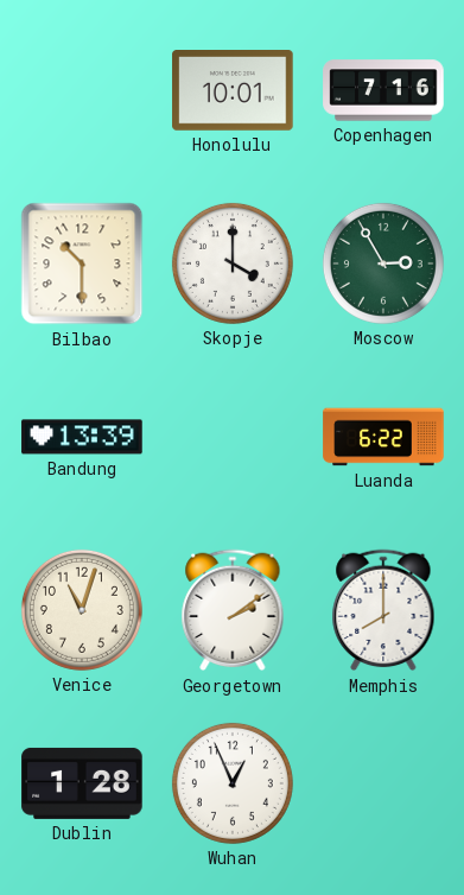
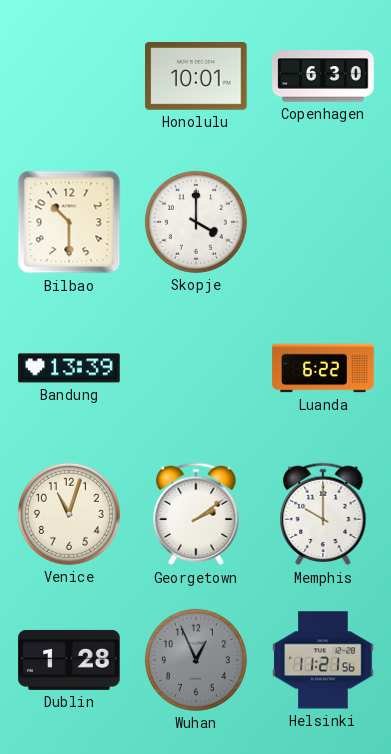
Copenhagen: 7:16 -> 6:30 (323, 76)
Moscow: 2:55 -> none (383, 264)
Memphis: 8:00 -> 10:00 (323, 514)
Wuhan dial: white -> grey (196, 660)
Helsinki: none -> 11:21 (323, 660)
